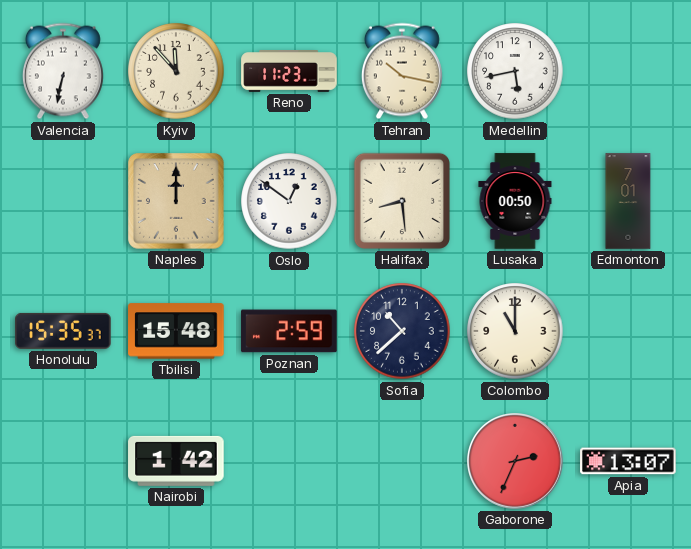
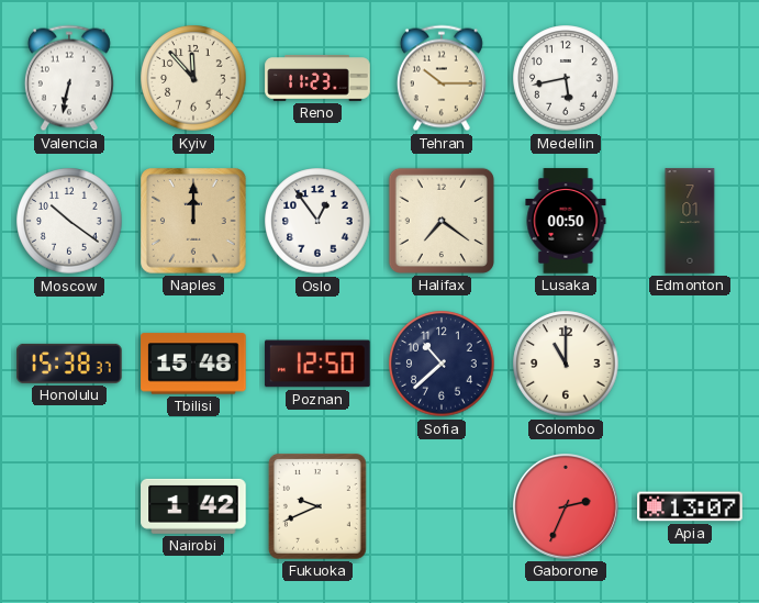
Tehran: 10:17 -> 10:15 (442, 78)
Moscow: none -> 10:21 (69, 221)
Oslo: 12:51 -> 12:54 (317, 221)
Halifax: 8:29 -> 7:21 (442, 221)
Honolulu: 15:35 -> 15:38 (69, 364)
Poznan: 2:59 -> 12:50 (317, 364)
Fukuoka: none -> 9:41 (317, 507)
